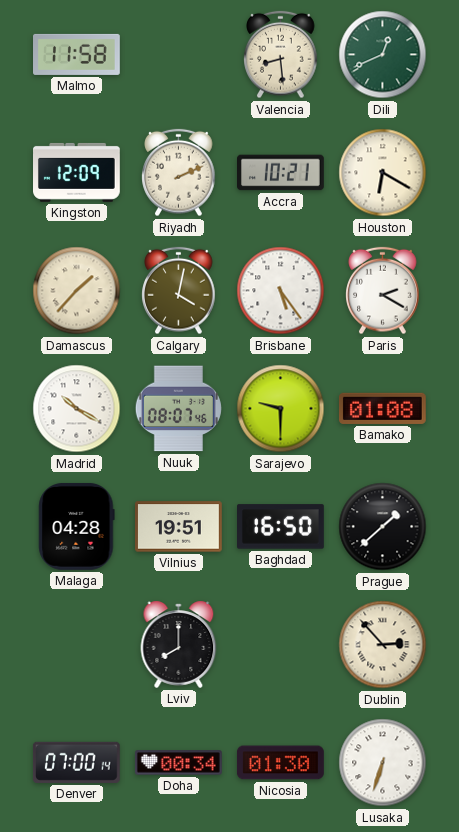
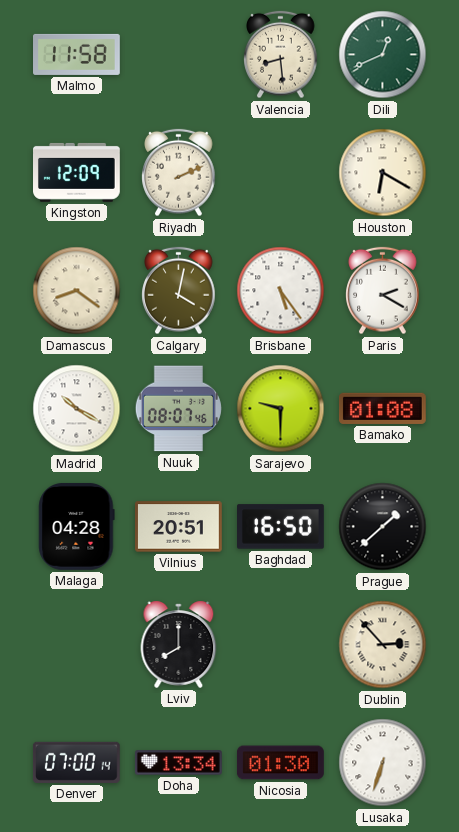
Accra: 10:21 -> none (281, 173)
Damascus: 1:37 -> 8:21 (77, 291)
Vilnius: 19:51 -> 20:51 (179, 527)
Doha: 00:34 -> 13:34 (179, 763)
